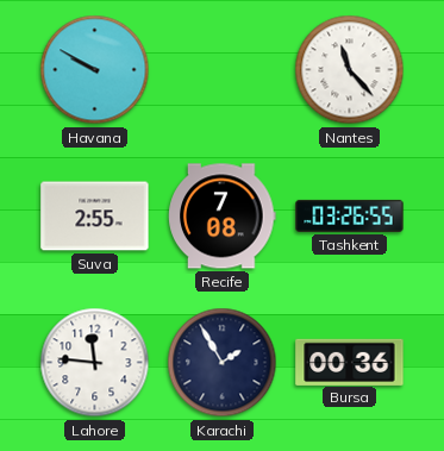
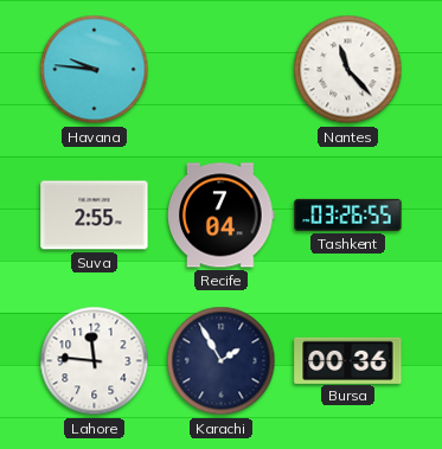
Havana: 9:50 -> 9:46 (95, 70)
Recife: 7:08 -> 7:04 (222, 216)
